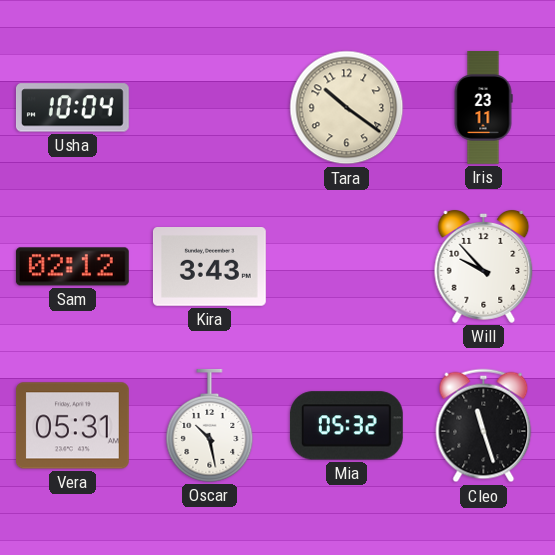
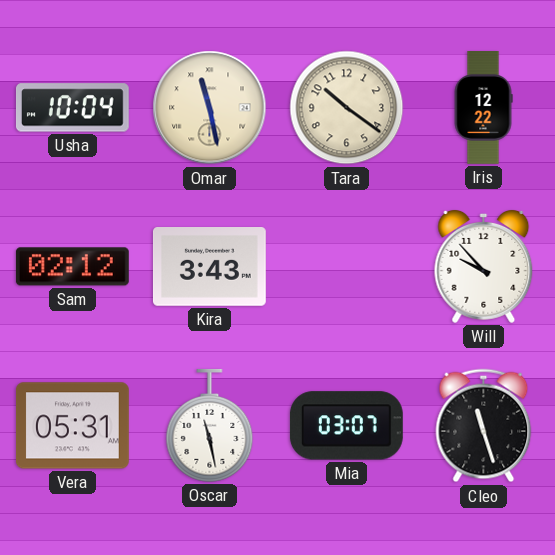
Omar: none -> 11:28 (210, 108)
Iris: 23:11 -> 12:22 (483, 108)
Oscar: 10:28 -> 11:28 (210, 426)
Mia: 05:32 -> 03:07 (346, 426)
